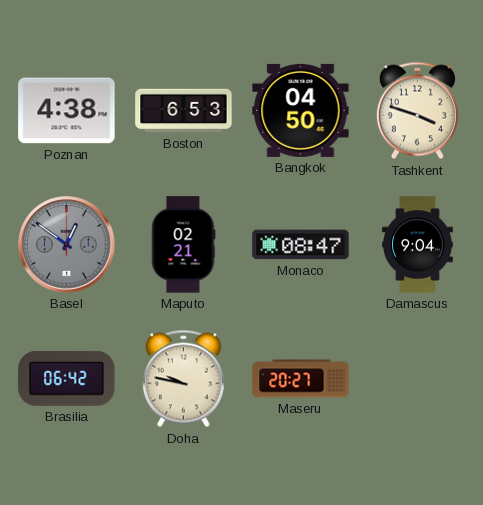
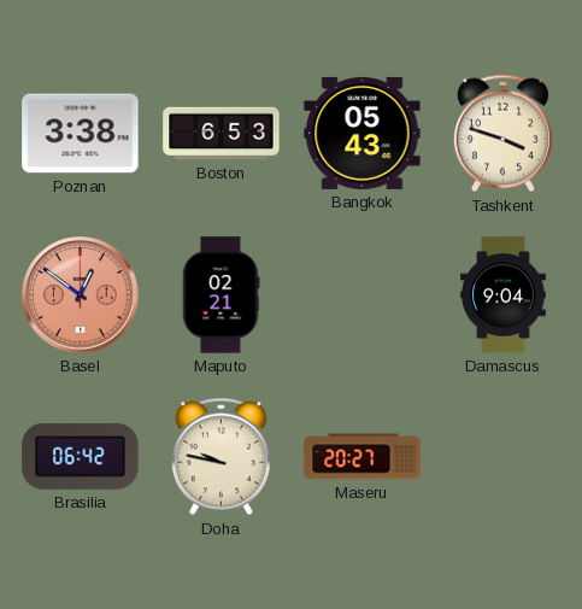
Poznan: 4:38 -> 3:38 (81, 134)
Bangkok: 04:50 -> 05:43 (363, 133)
Basel dial: grey -> salmon (81, 295)
Monaco: 08:47 -> none (301, 245)
